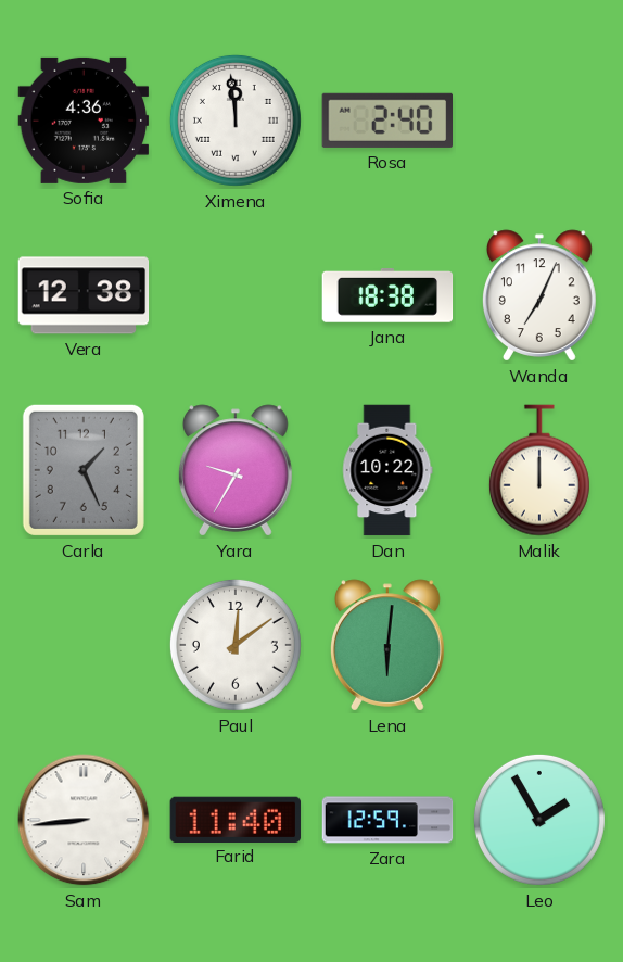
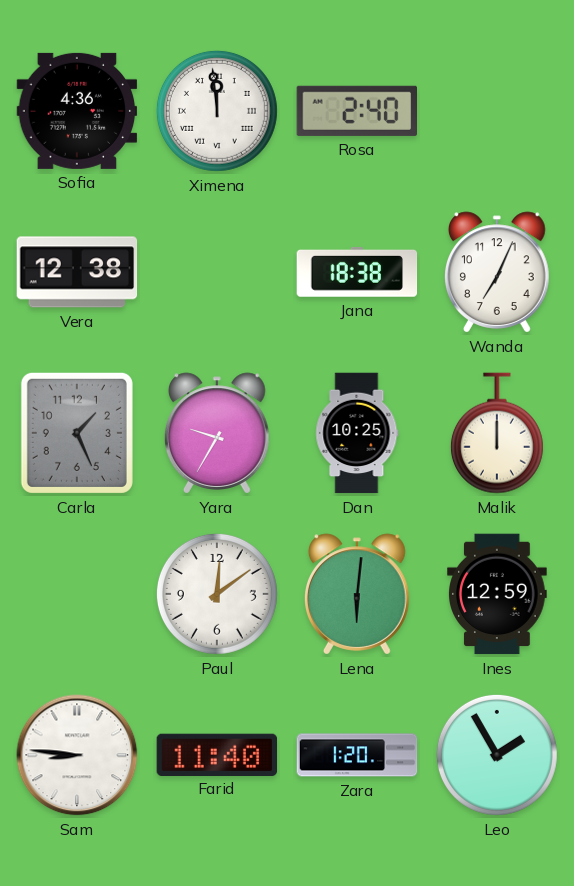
Dan: 10:22 -> 10:25 (357, 433)
Ines: none -> 12:59 (498, 594)
Sam: 8:44 -> 8:46 (77, 755)
Zara: 12:59 -> 1:20 (357, 755)
